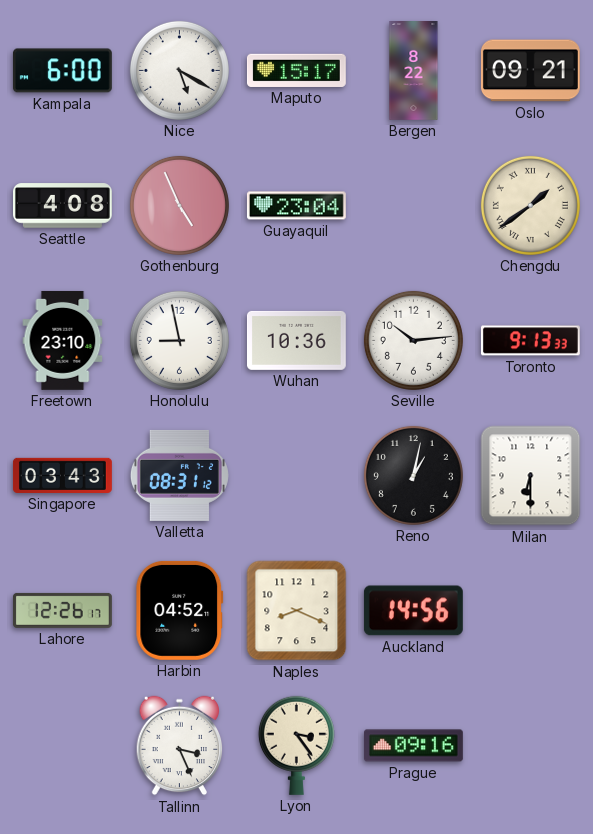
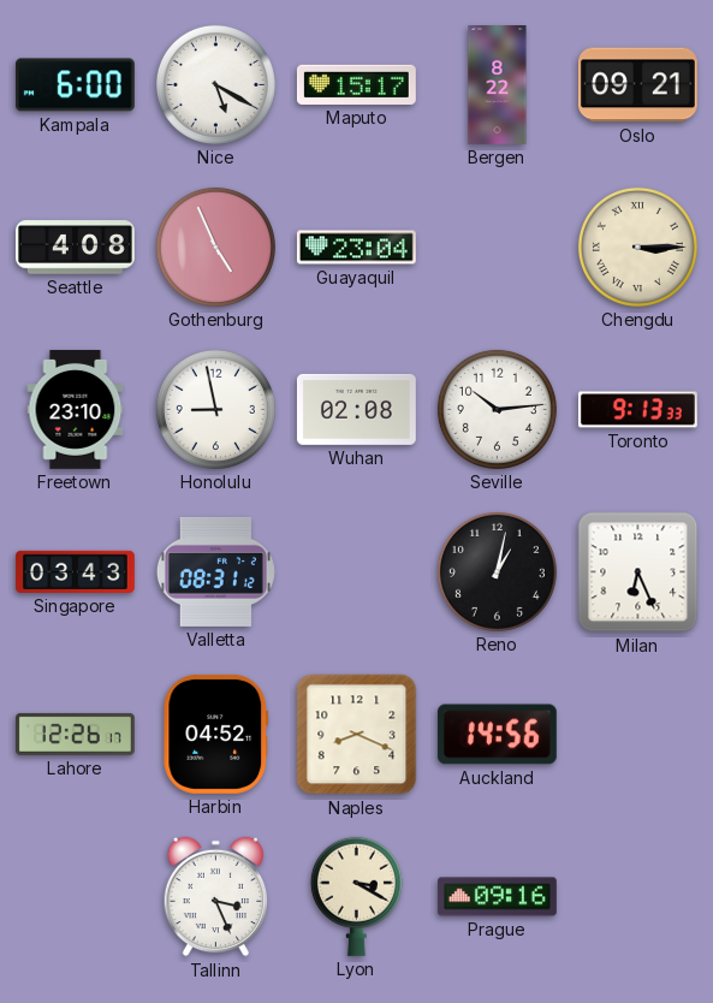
Chengdu: 1:39 -> 3:15 (637, 247)
Wuhan: 10:36 -> 02:08 (356, 409)
Milan: 6:30 -> 6:26 (638, 572)
Lyon: 3:24 -> 3:20 (356, 896)
